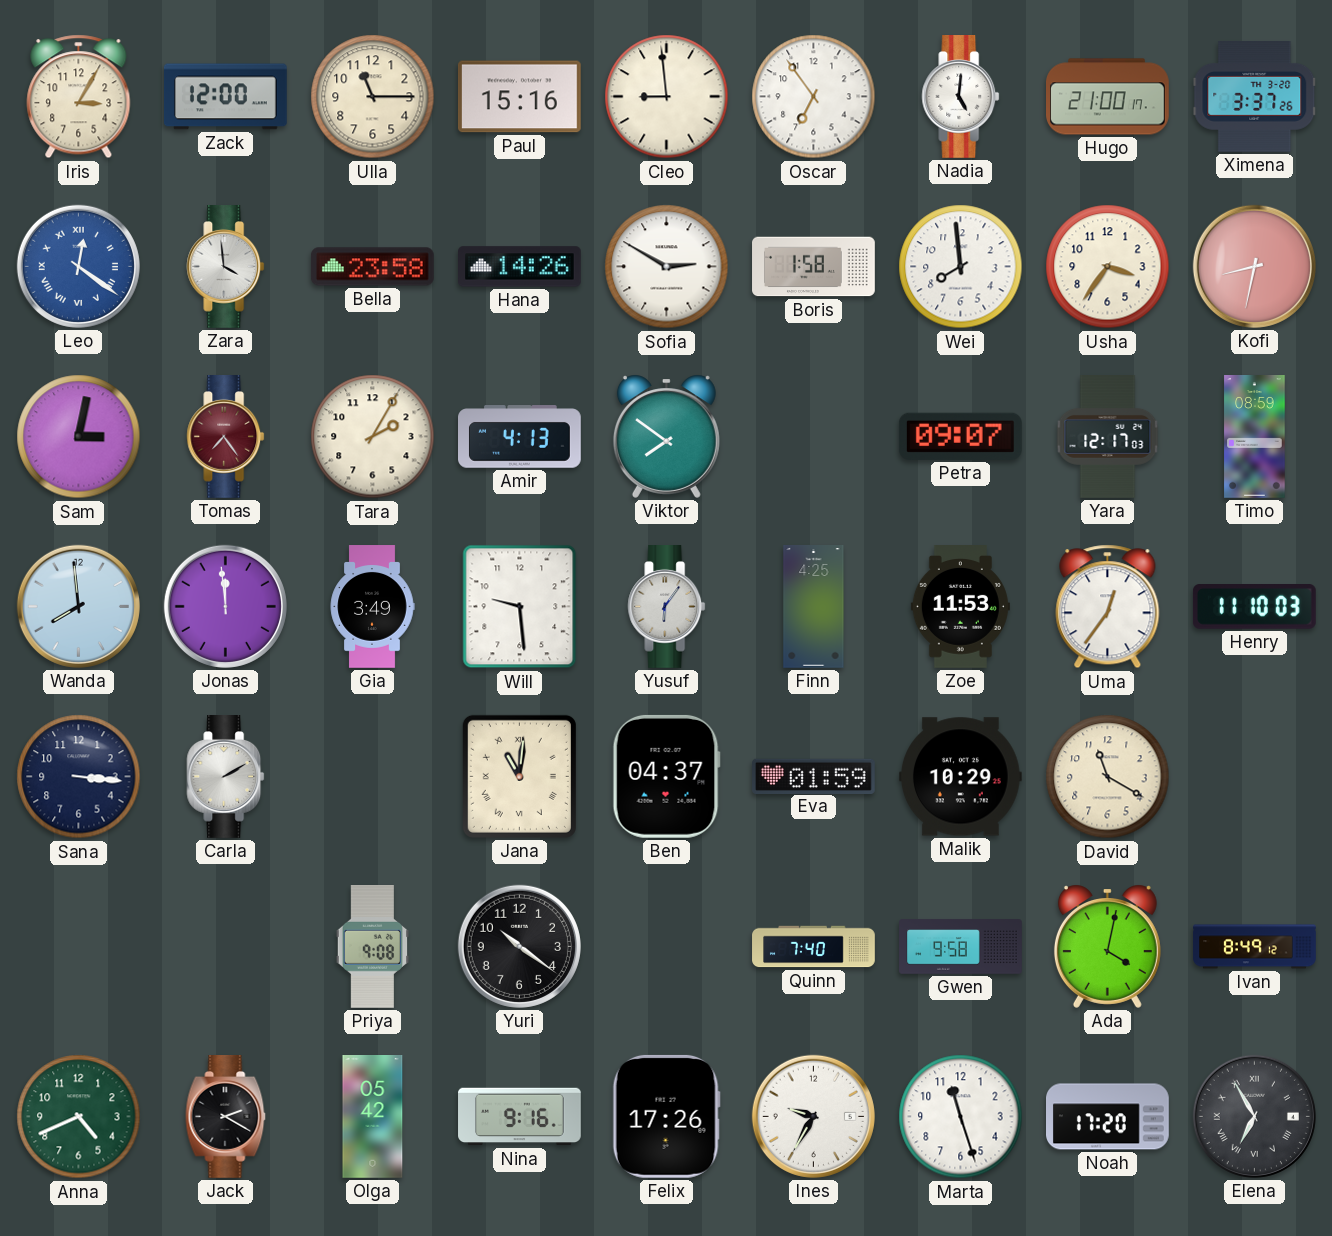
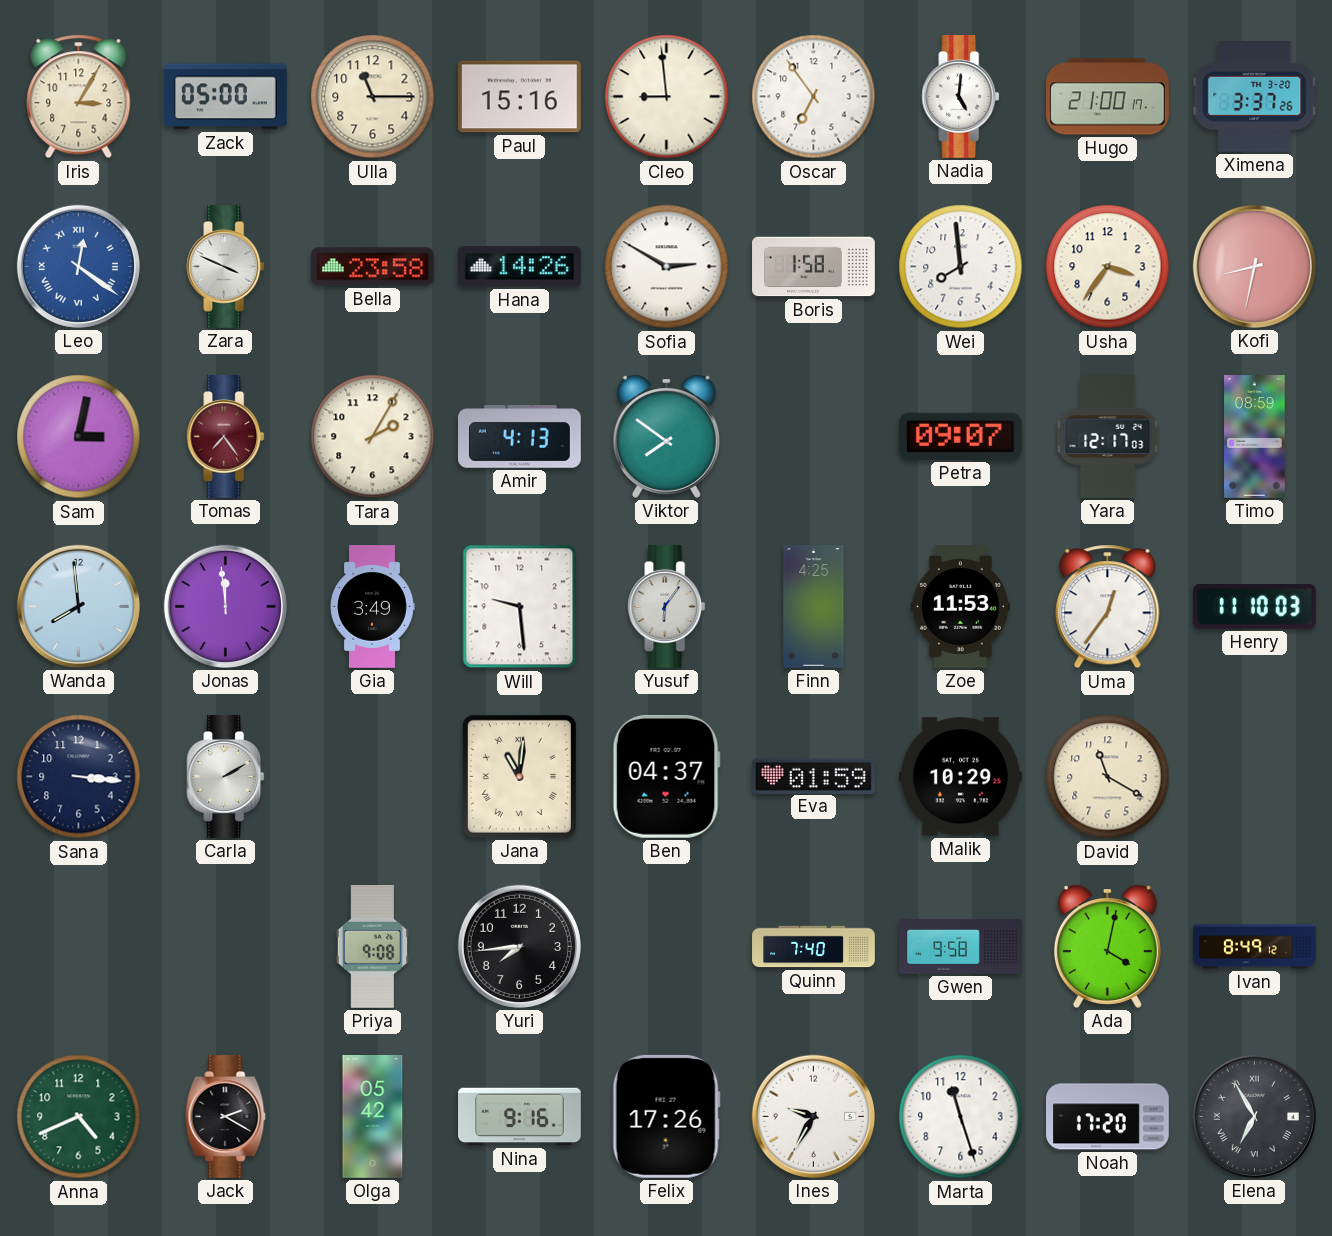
Zack: 12:00 -> 05:00 (225, 97)
Zara: 3:59 -> 3:49 (226, 267)
Yuri: 10:21 -> 7:44 (519, 946)
